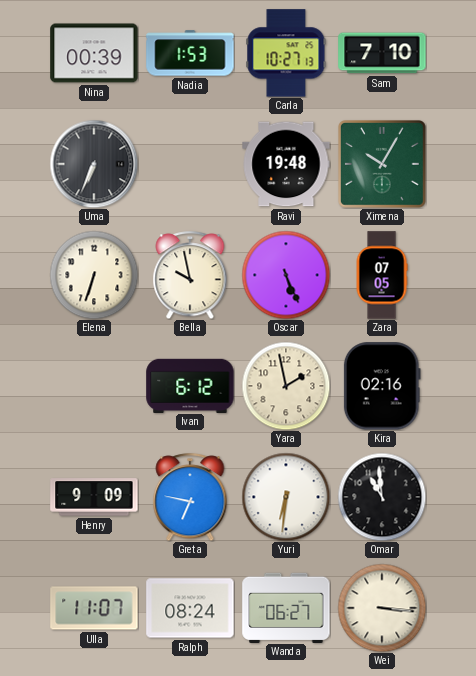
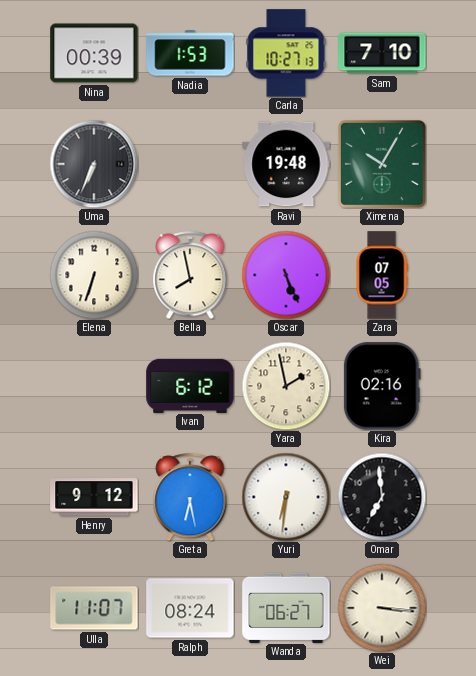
Bella: 9:58 -> 7:58 (190, 275)
Henry: 9:09 -> 9:12 (94, 497)
Greta: 6:47 -> 6:28 (190, 497)
Omar: 10:59 -> 6:59 (382, 497)
